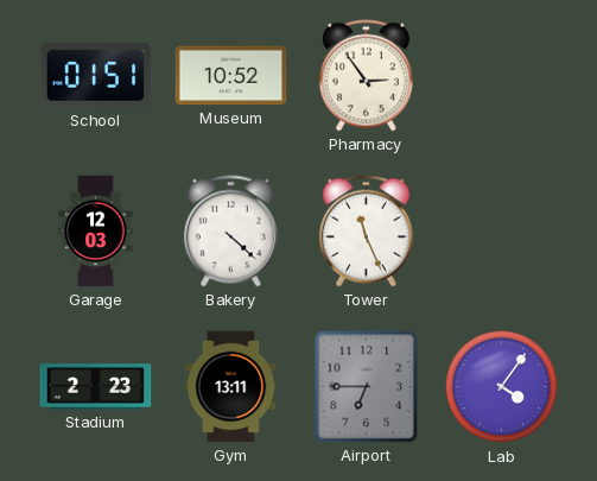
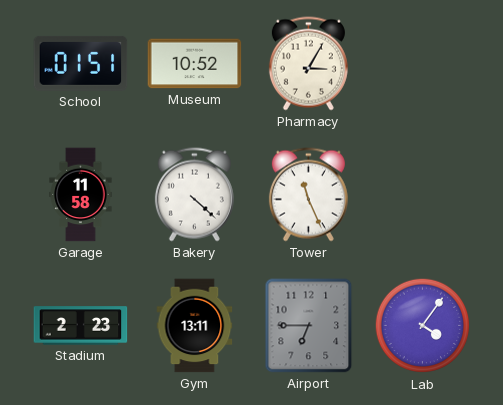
Pharmacy: 2:54 -> 3:05 (308, 64)
Garage: 12:03 -> 11:58 (81, 195)
